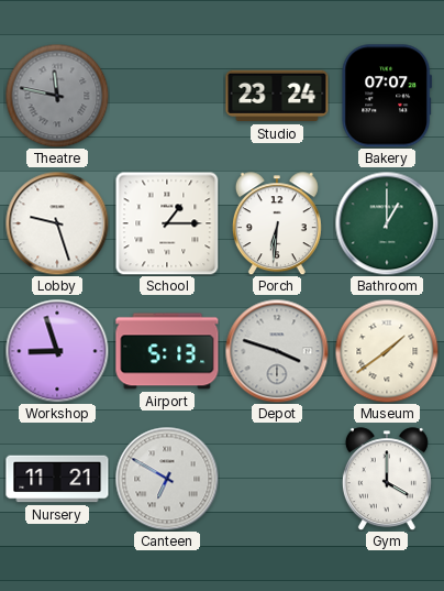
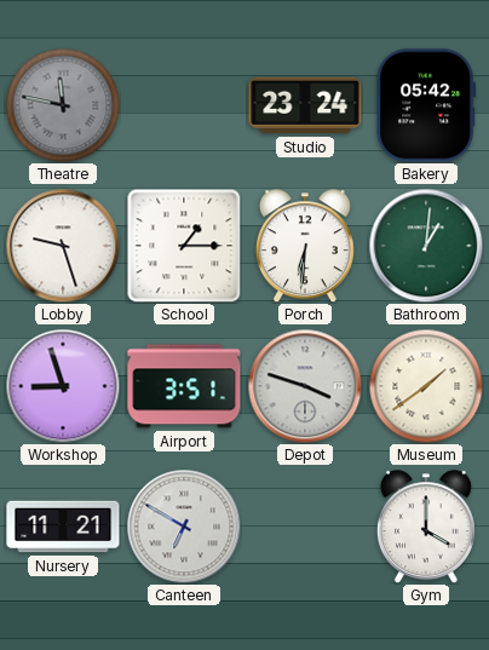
Bakery: 07:07 -> 05:42 (426, 105)
Bathroom: 1:00 -> 1:01 (426, 246)
Airport: 5:13 -> 3:51 (184, 386)
